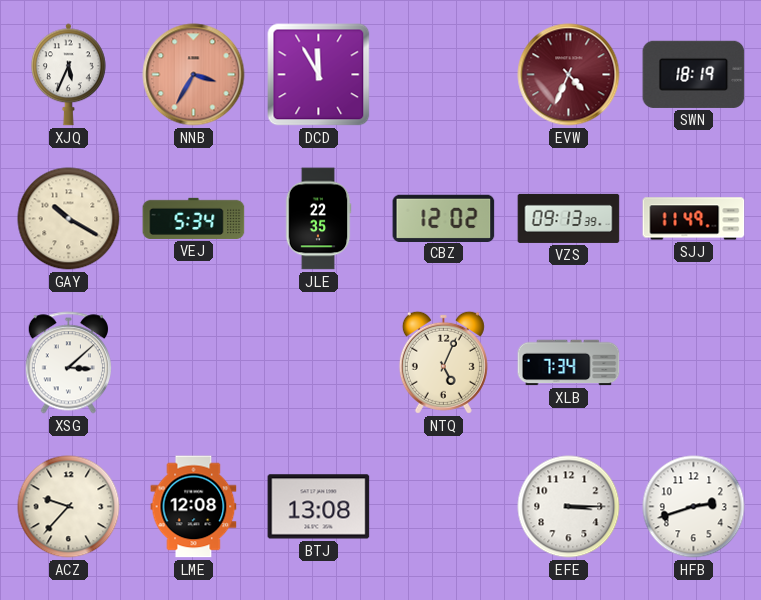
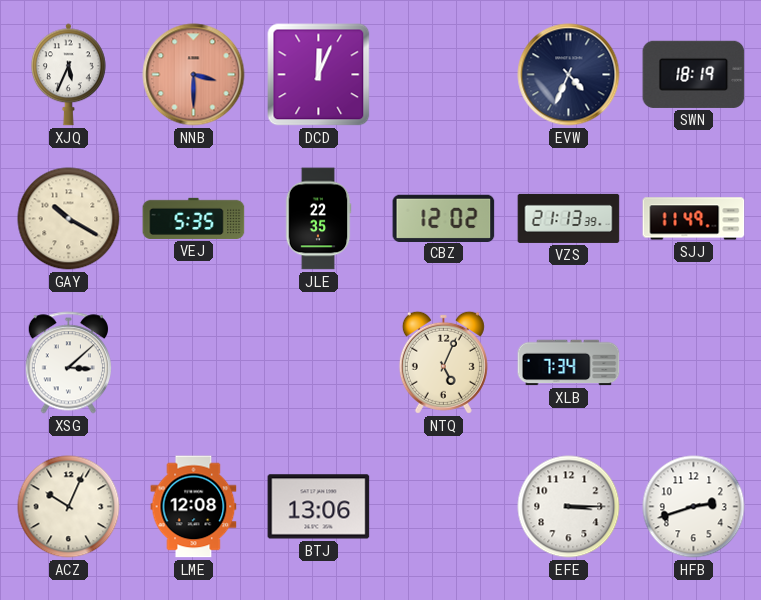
NNB: 3:35 -> 3:30 (194, 75)
DCD: 11:55 -> 12:04 (319, 75)
EVW dial: burgundy -> navy (569, 75)
VEJ: 5:34 -> 5:35 (194, 218)
VZS: 09:13 -> 21:13 (569, 218)
ACZ: 9:37 -> 10:04 (69, 507)
BTJ: 13:08 -> 13:06 (319, 507)
